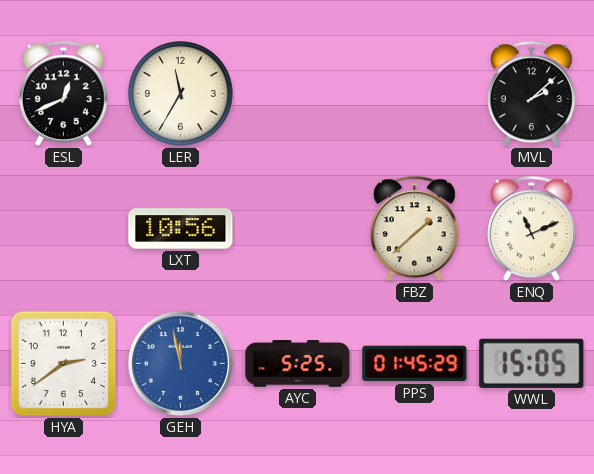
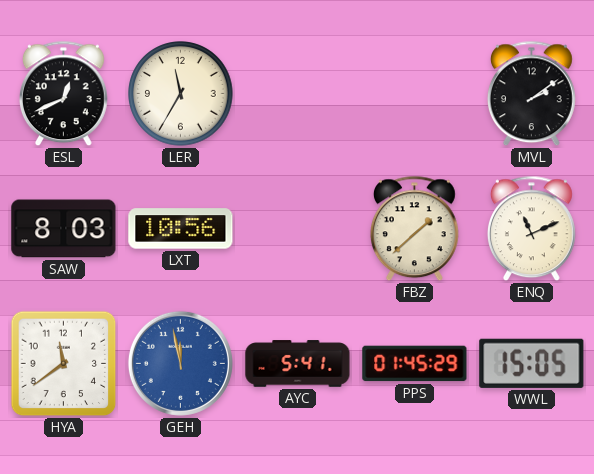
MVL: 2:08 -> 2:09 (531, 94)
SAW: none -> 8:03 (64, 229)
HYA: 2:39 -> 11:39 (64, 364)
AYC: 5:25 -> 5:41 (298, 364)
